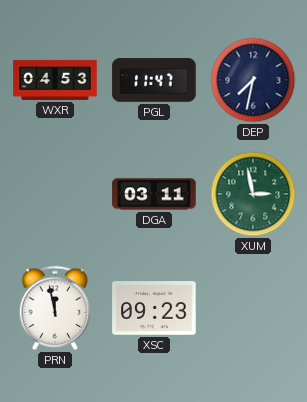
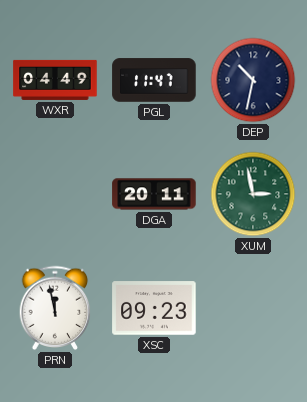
WXR: 04:53 -> 04:49 (55, 80)
DEP: 7:32 -> 10:32 (253, 80)
DGA: 03:11 -> 20:11 (154, 194)
